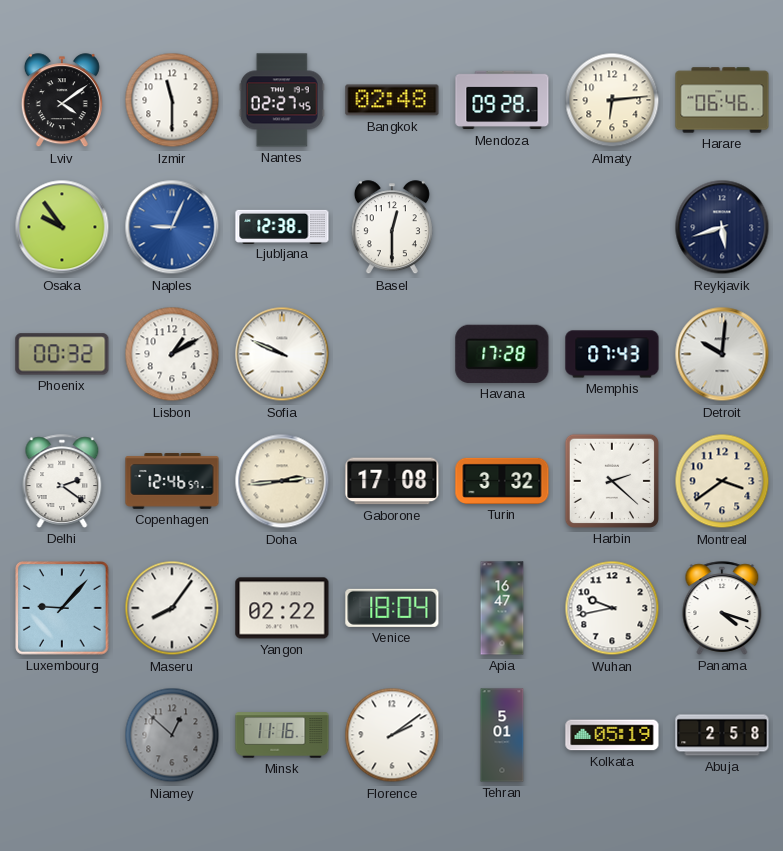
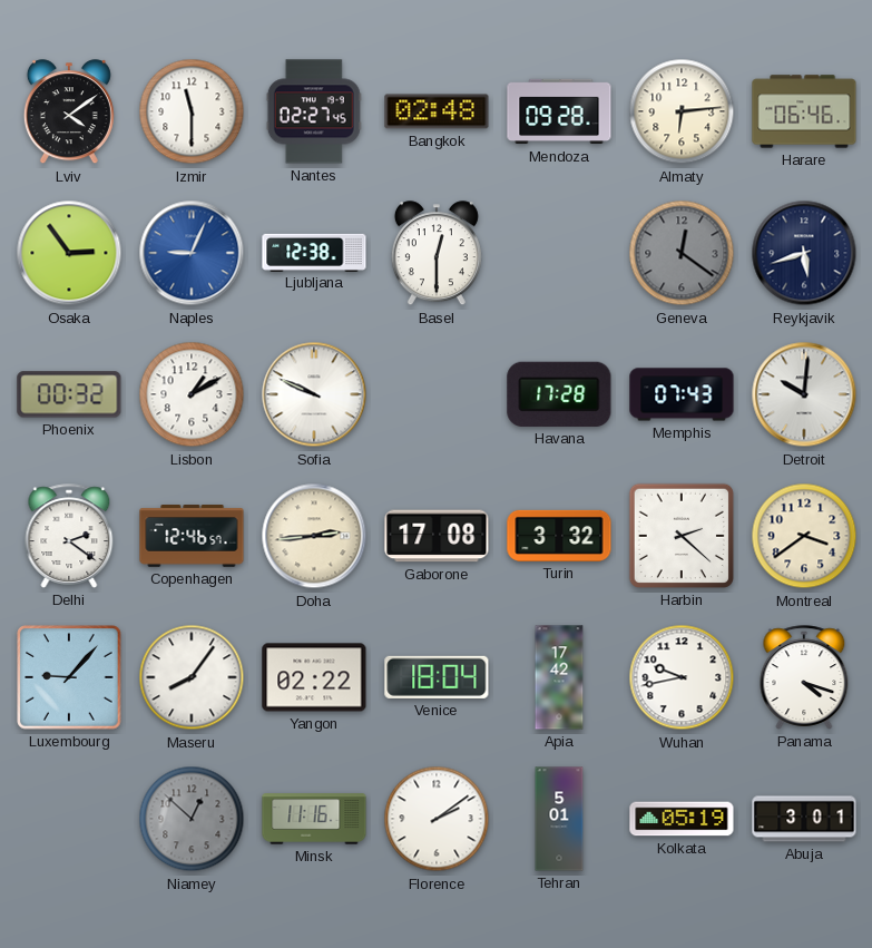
Osaka: 9:54 -> 2:54 (69, 253)
Geneva: none -> 12:21 (682, 253)
Apia: 16:47 -> 17:42 (559, 677)
Abuja: 2:58 -> 3:01 (804, 819)
